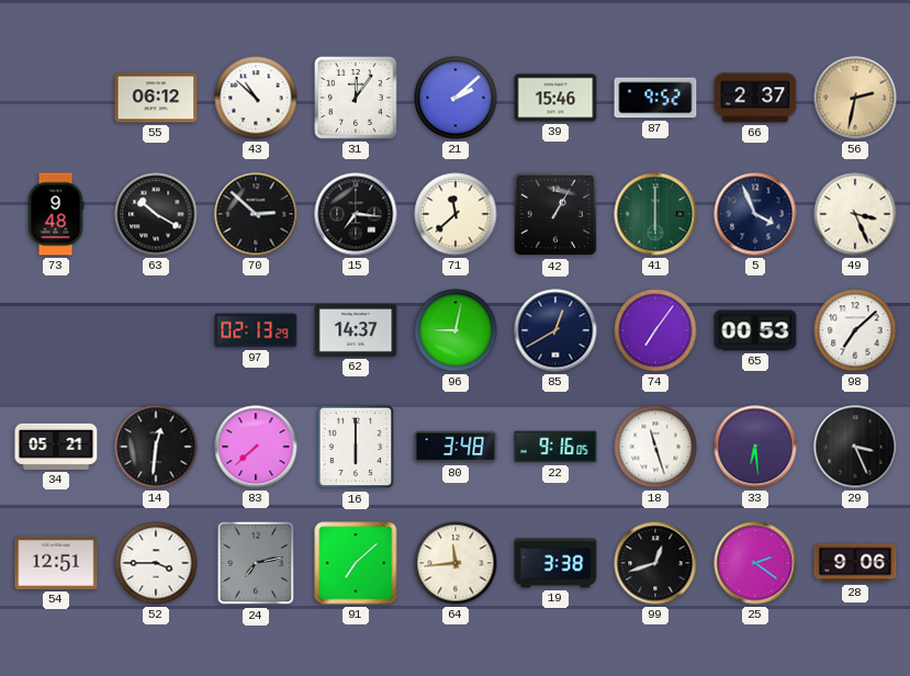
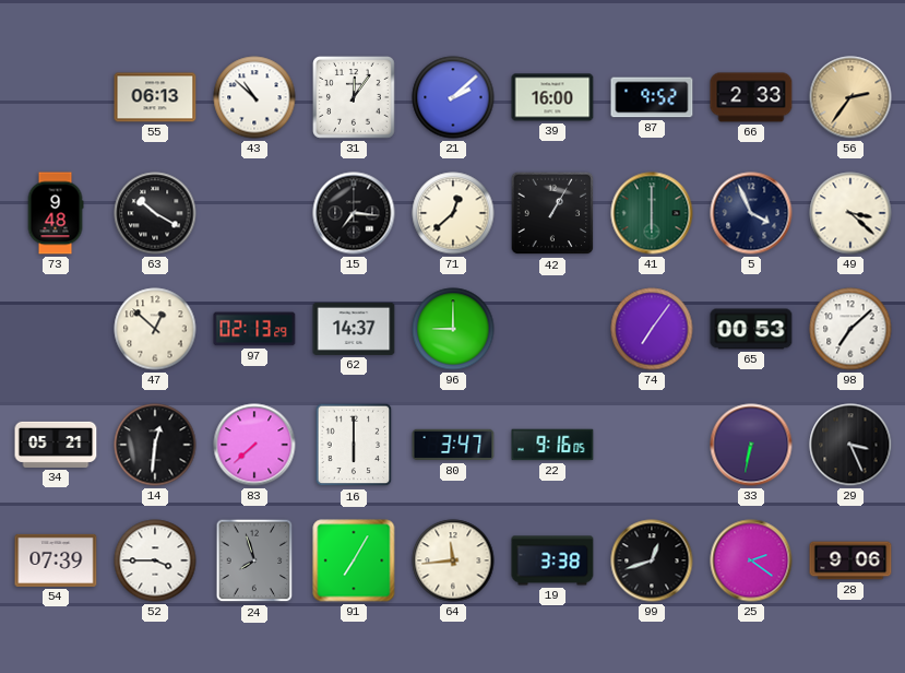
55: 06:12 -> 06:13 (155, 97)
39: 15:46 -> 16:00 (552, 97)
66: 2:37 -> 2:33 (751, 97)
56: 2:32 -> 2:36 (850, 97)
70: 2:52 -> none (256, 214)
71: 11:38 -> 12:38 (453, 213)
49: 3:26 -> 3:22 (850, 213)
47: none -> 12:52 (155, 329)
96: 9:02 -> 9:00 (453, 329)
85: 12:40 -> none (555, 330)
80: 3:48 -> 3:47 (453, 445)
18: 11:27 -> none (655, 447)
33: 6:29 -> 6:32 (751, 445)
54: 12:51 -> 07:39 (56, 560)
24: 7:13 -> 7:57 (254, 560)
91: 7:08 -> 7:05 (354, 560)
